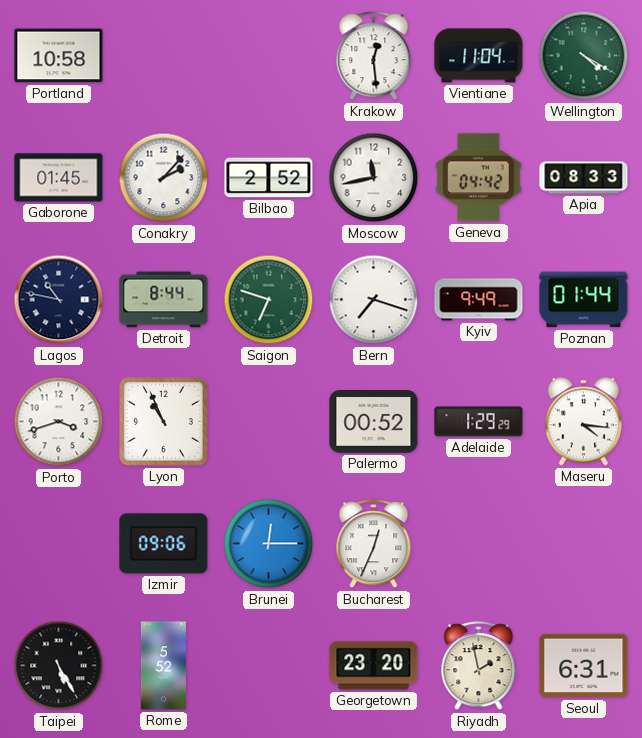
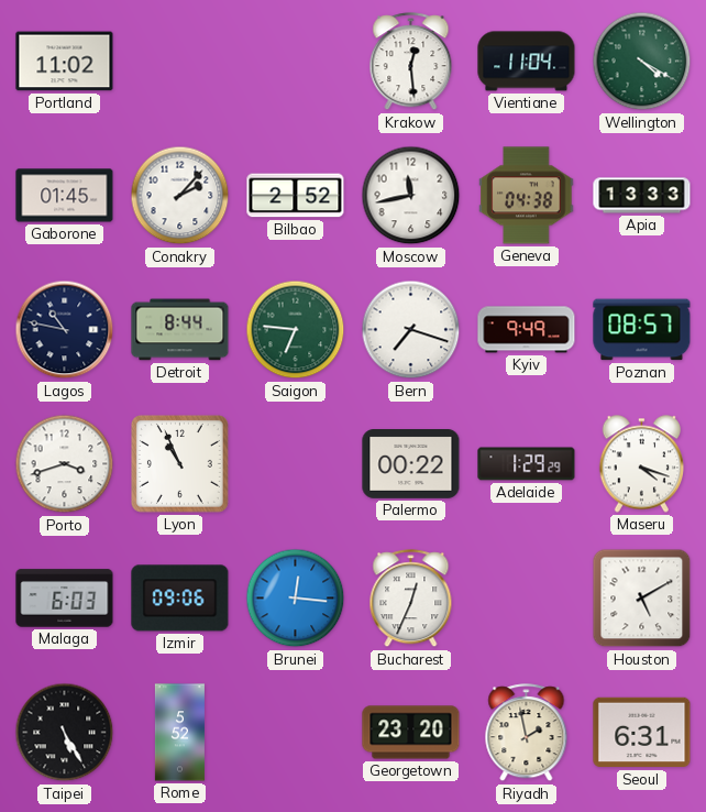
Portland: 10:58 -> 11:02 (65, 62)
Geneva: 04:42 -> 04:38 (527, 196)
Apia: 08:33 -> 13:33 (642, 196)
Saigon: 6:48 -> 6:46 (296, 330)
Poznan: 01:44 -> 08:57 (642, 330)
Palermo: 00:52 -> 00:22 (411, 464)
Maseru: 4:16 -> 4:18 (641, 464)
Malaga: none -> 6:03 (65, 599)
Brunei: 12:15 -> 12:16 (296, 599)
Houston: none -> 5:10 (642, 599)
